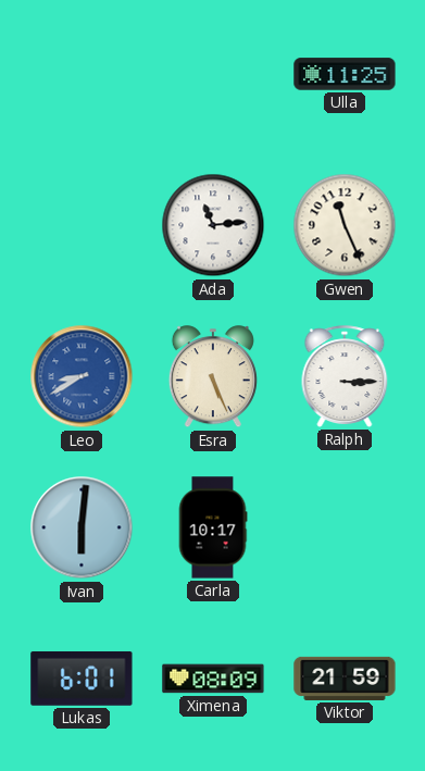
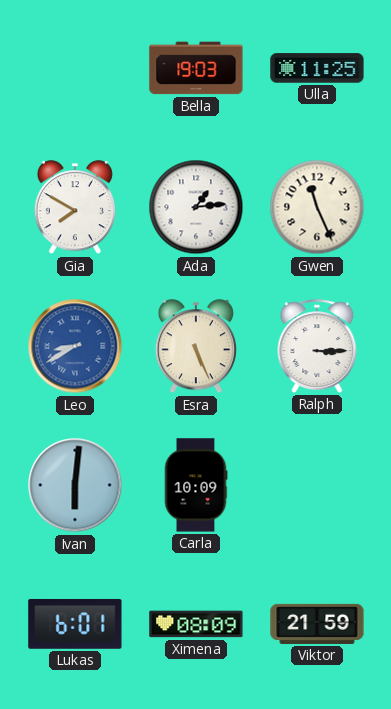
Bella: none -> 19:03 (196, 68)
Gia: none -> 7:50 (75, 208)
Ada: 11:14 -> 1:14 (196, 207)
Carla: 10:17 -> 10:09 (196, 485)
